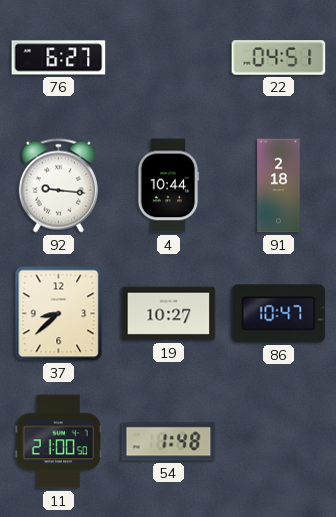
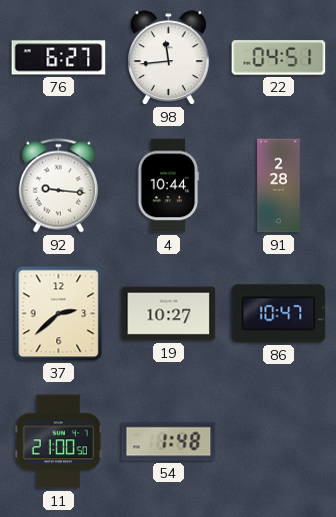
98: none -> 11:44 (169, 58)
91: 2:18 -> 2:28 (279, 186)
37: 8:38 -> 2:38 (59, 314)
